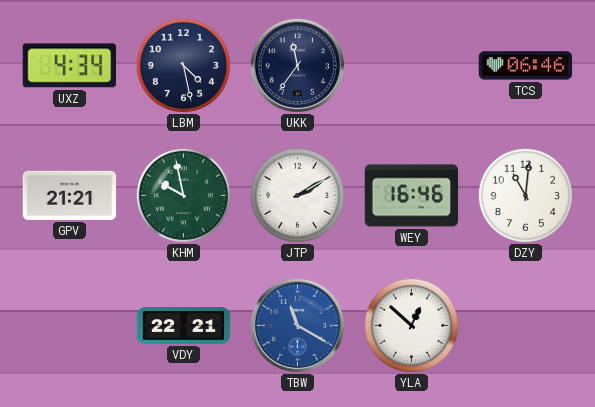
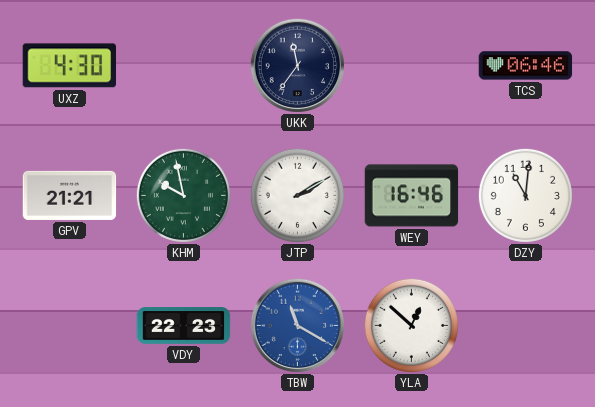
UXZ: 4:34 -> 4:30 (69, 66)
LBM: 4:28 -> none (183, 65)
VDY: 22:21 -> 22:23 (184, 326)
